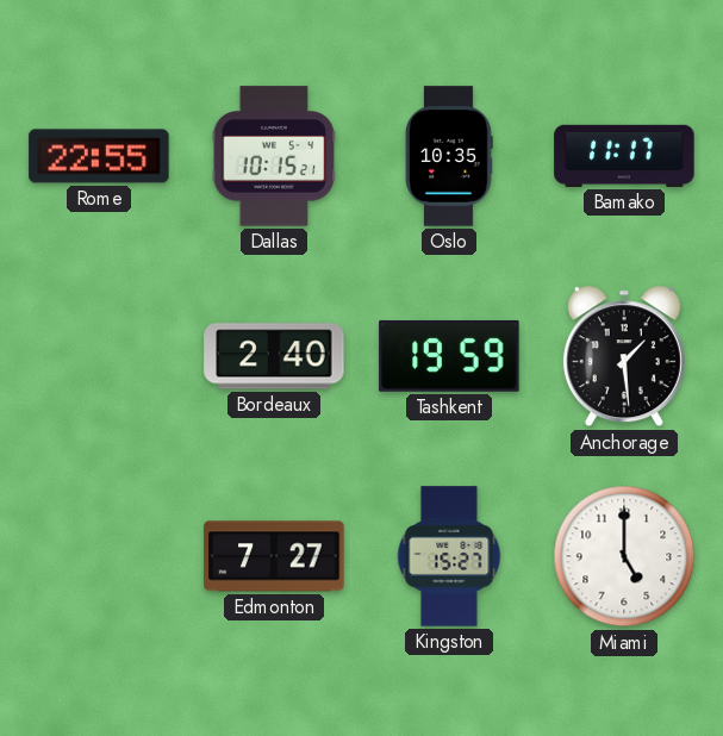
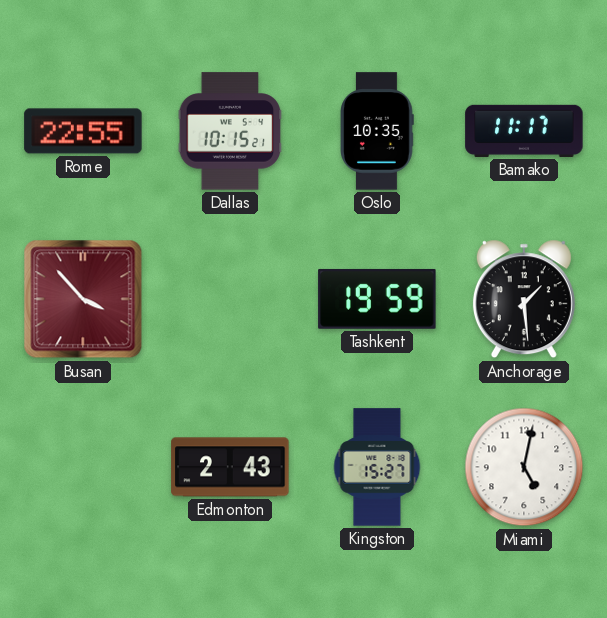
Busan: none -> 3:53 (83, 299)
Bordeaux: 2:40 -> none (274, 356)
Edmonton: 7:27 -> 2:43 (230, 467)
Miami: 5:00 -> 5:02 (524, 467)
